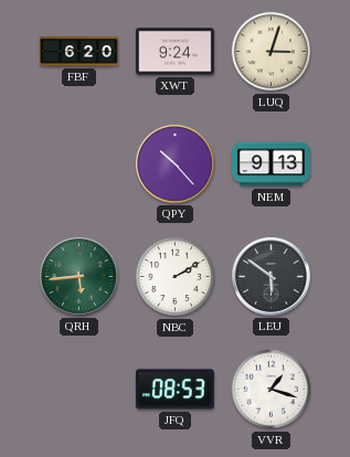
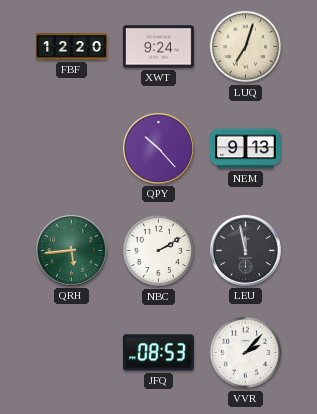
FBF: 6:20 -> 12:20 (72, 47)
LUQ: 3:03 -> 7:03 (246, 47)
LEU: 5:51 -> 11:58 (245, 250)
VVR: 1:18 -> 2:07 (246, 353)
